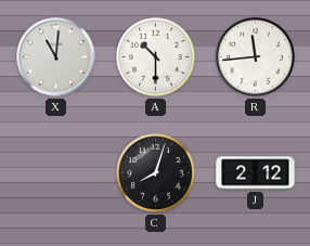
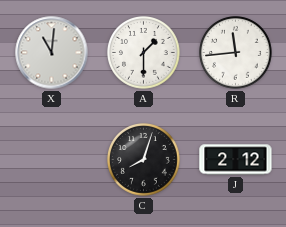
A: 10:30 -> 1:30 (144, 53)
